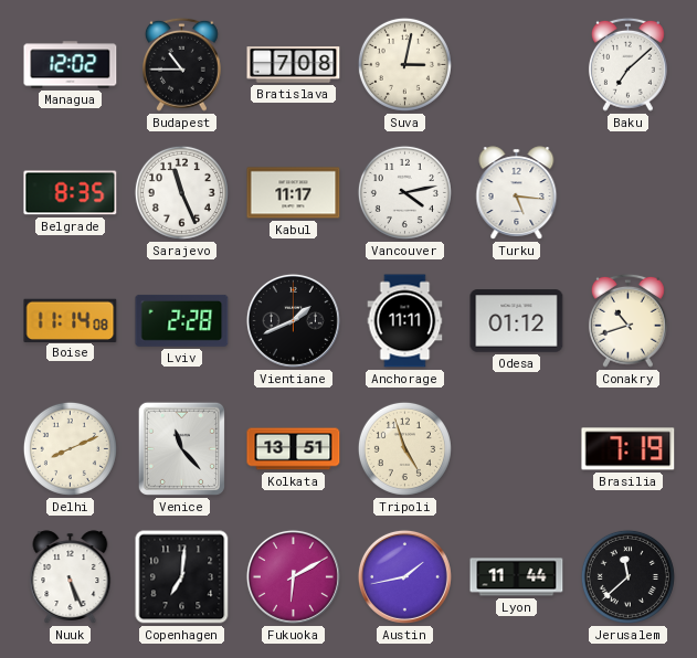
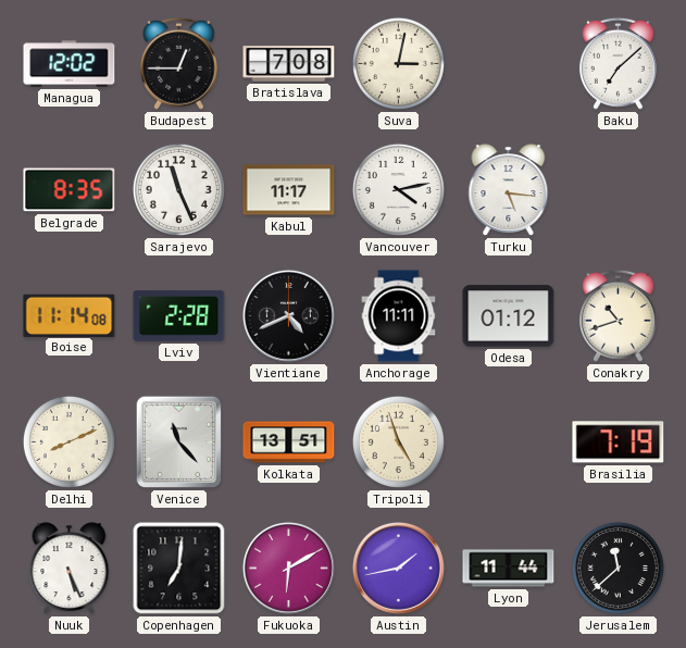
Budapest: 10:45 -> 12:45 (178, 63)
Vientiane: 1:41 -> 4:41 (288, 315)
